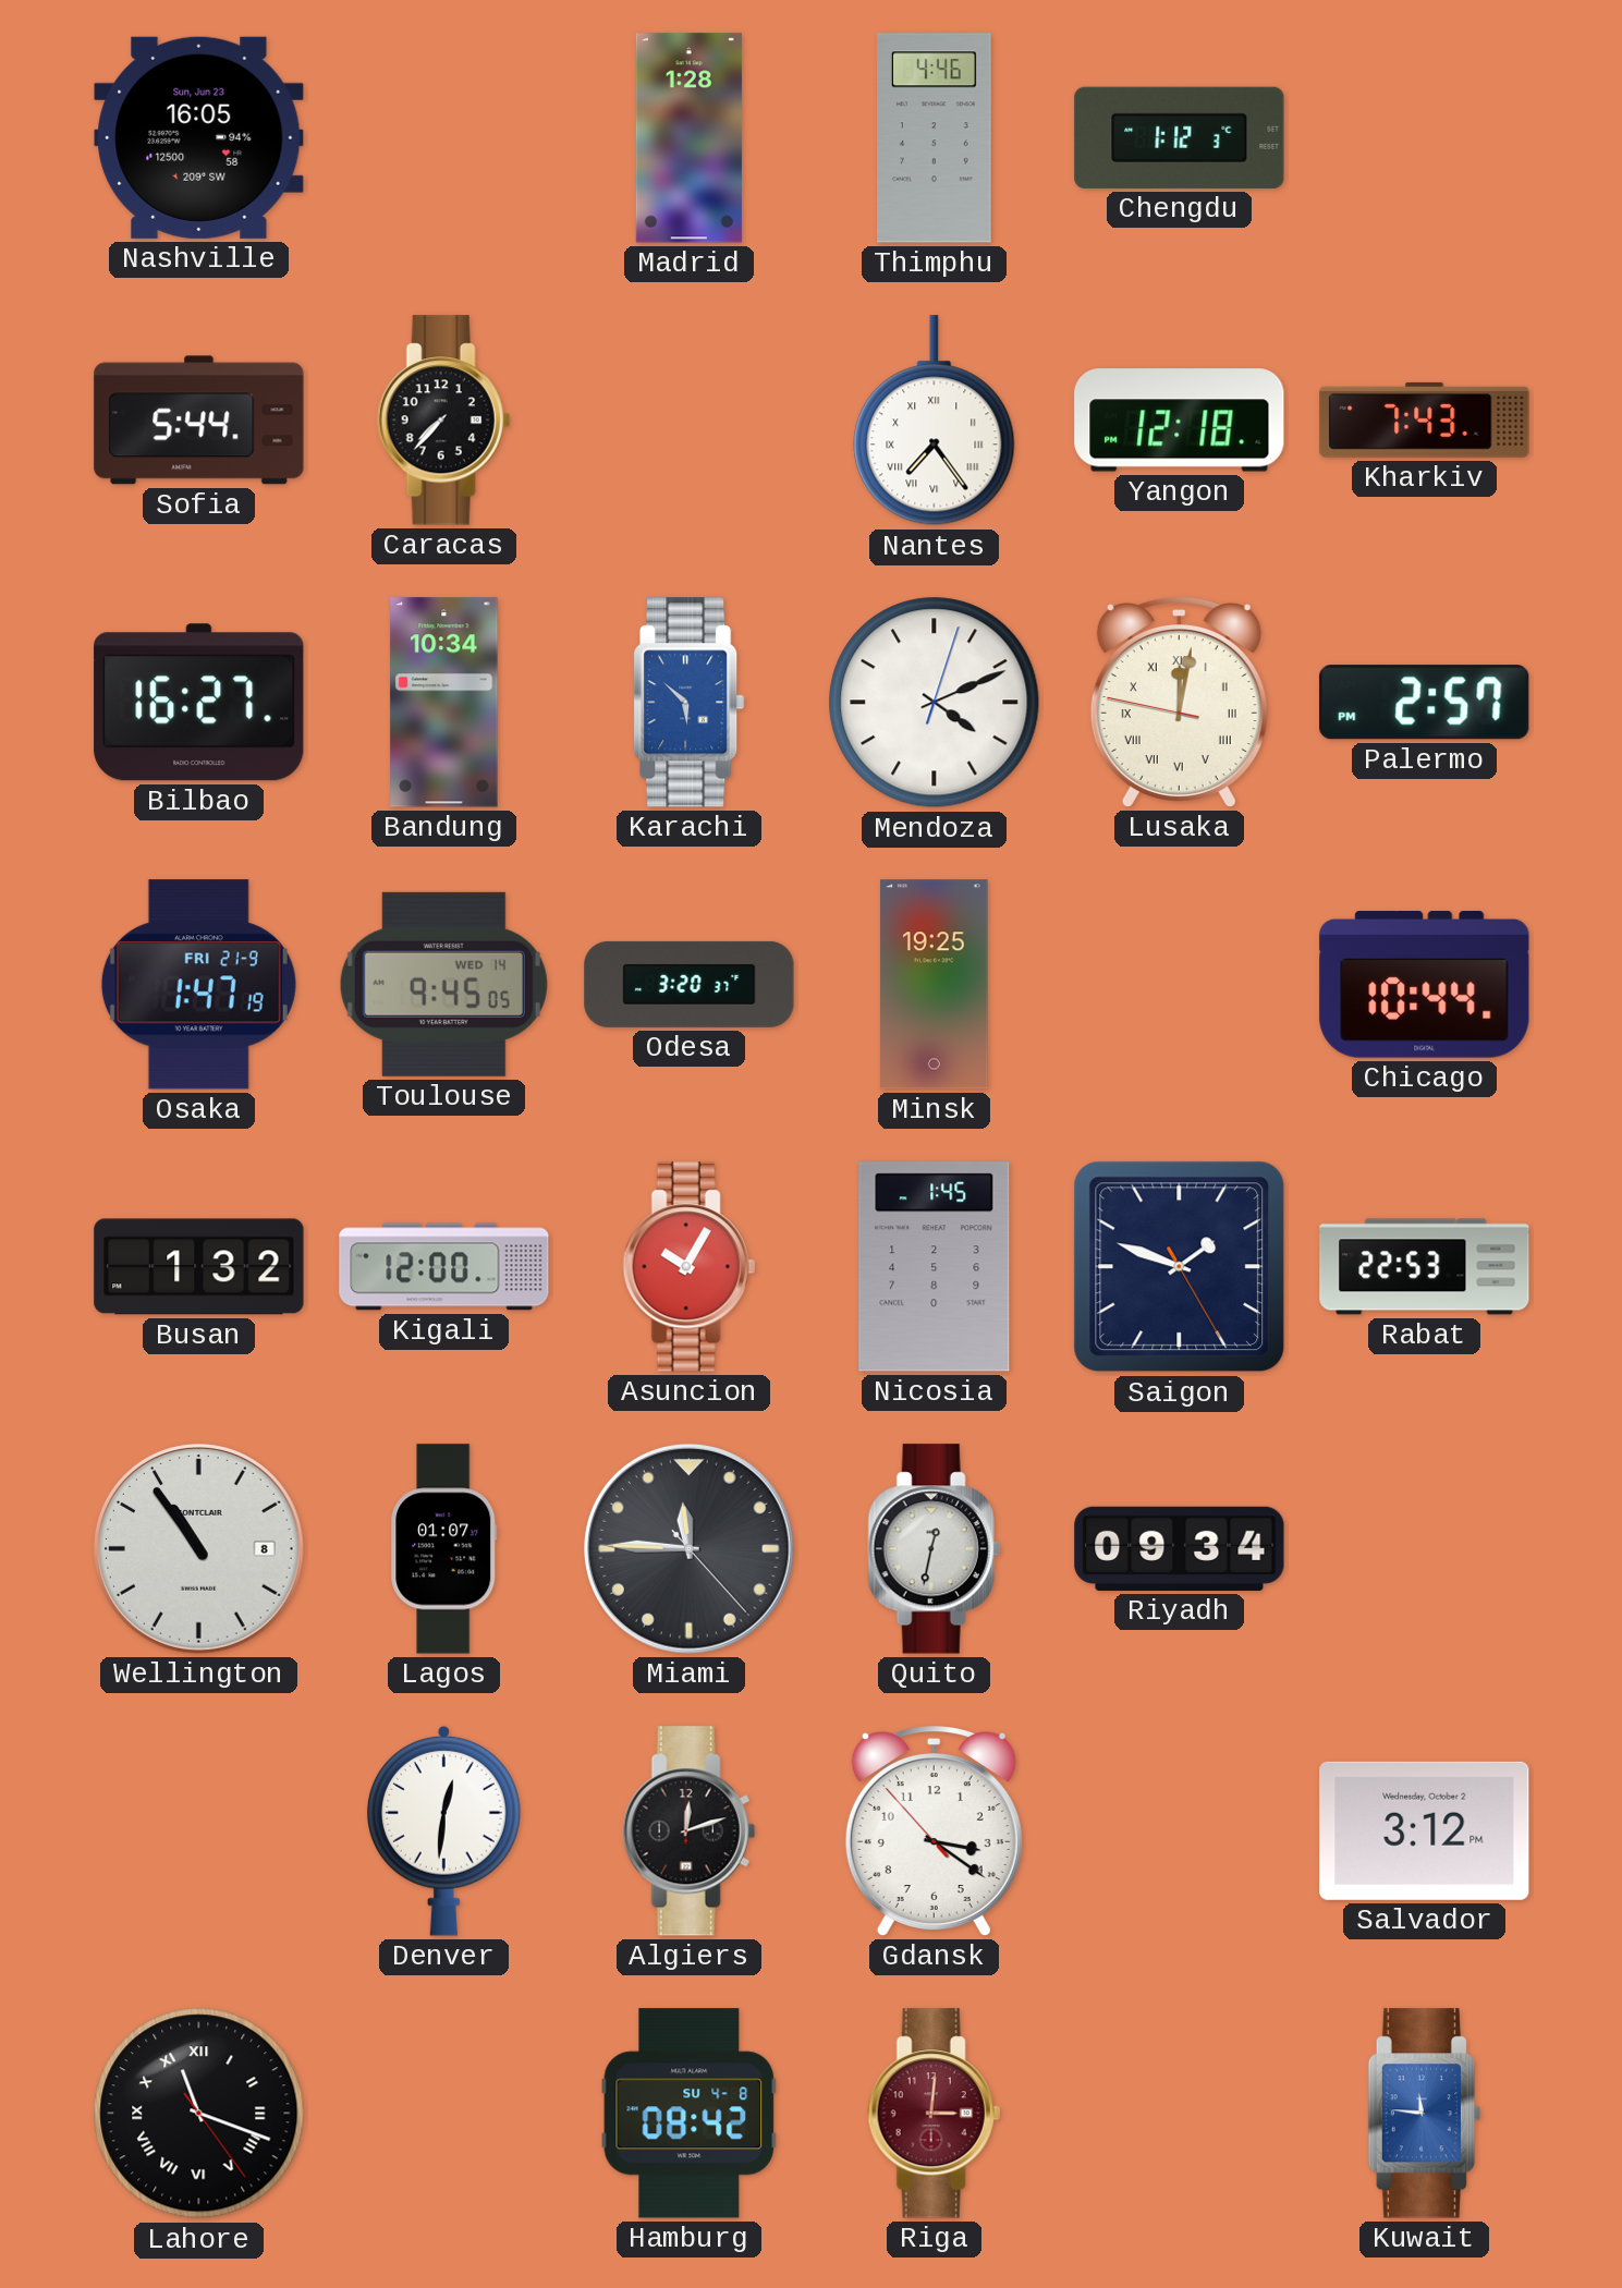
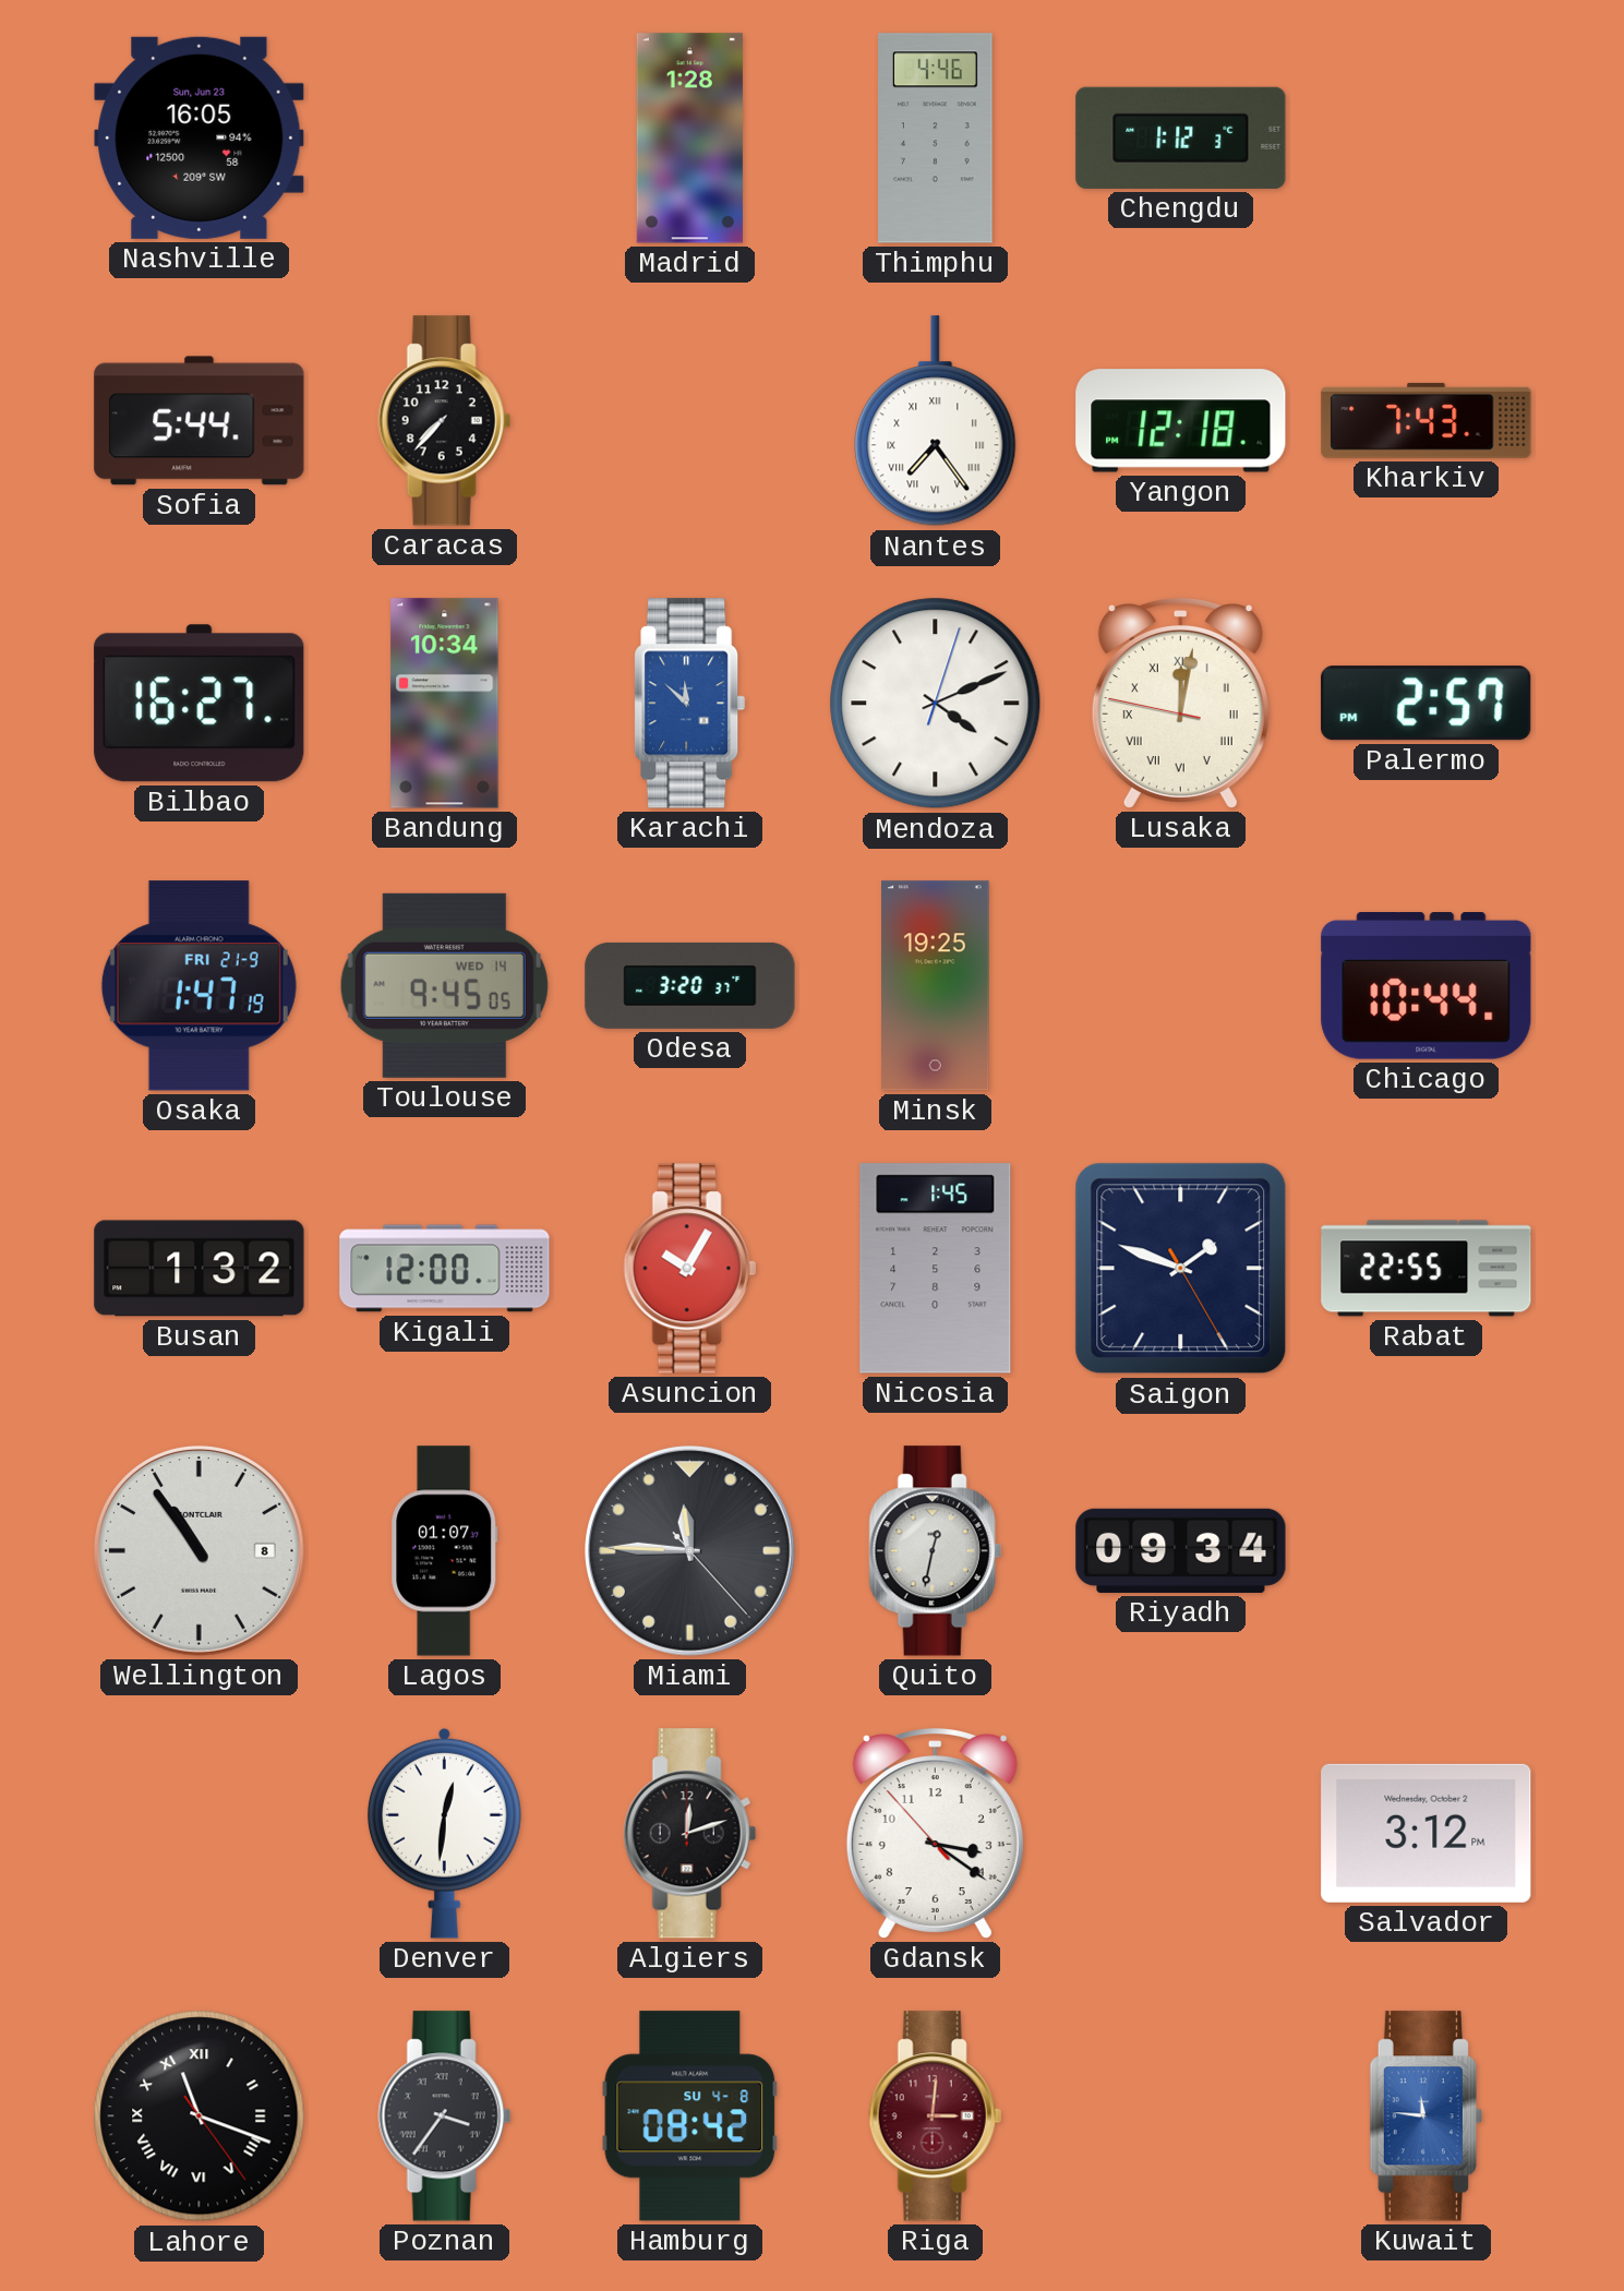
Karachi: 5:52 -> 11:52 (690, 704)
Rabat: 22:53 -> 22:55 (1427, 1269)
Poznan: none -> 3:36 (444, 2116)
